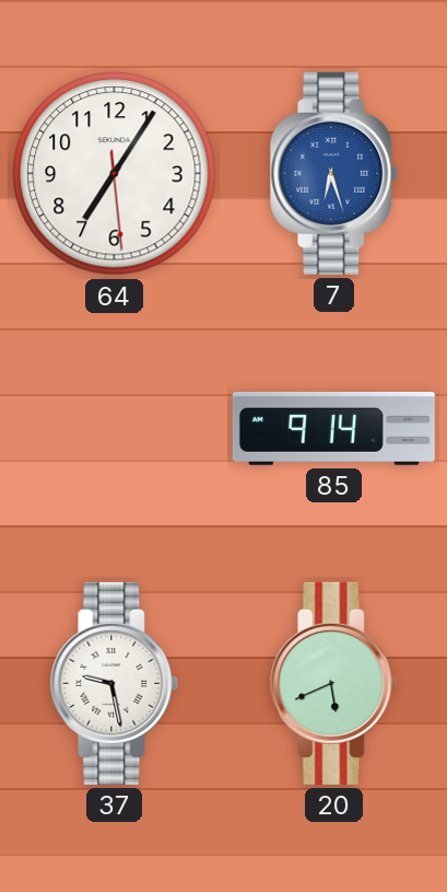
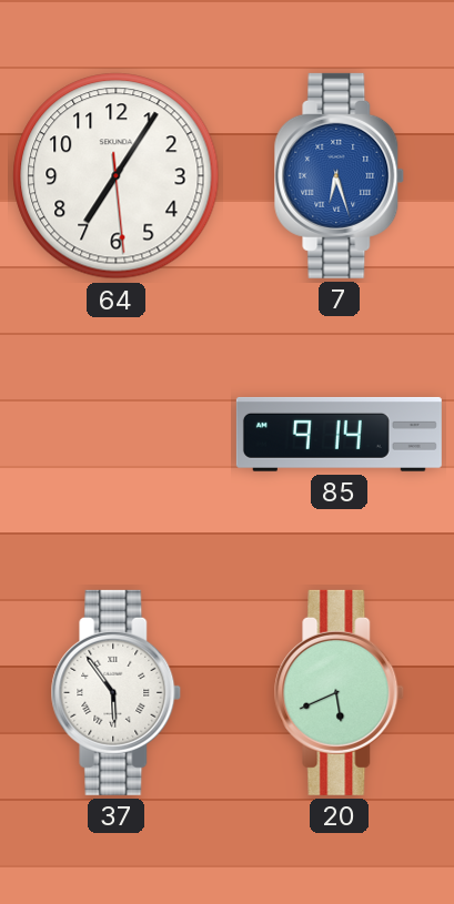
37: 9:28 -> 5:54 (117, 692)
